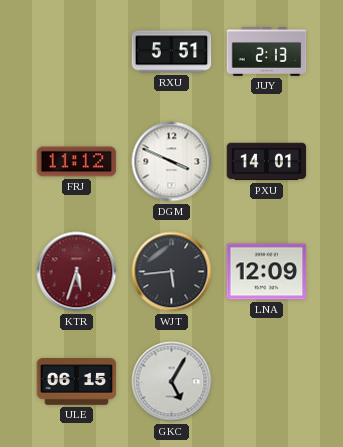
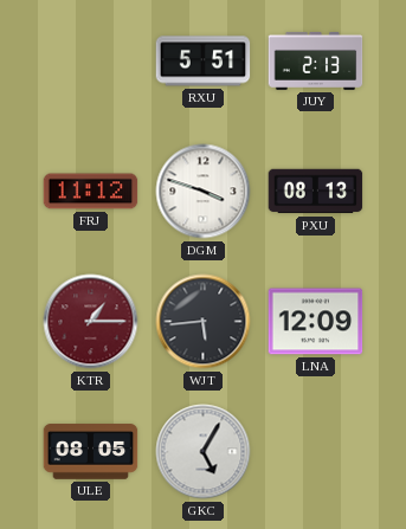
DGM: 3:49 -> 3:48 (204, 192)
PXU: 14:01 -> 08:13 (316, 192)
KTR: 5:33 -> 1:15 (91, 322)
ULE: 06:15 -> 08:05 (91, 452)
